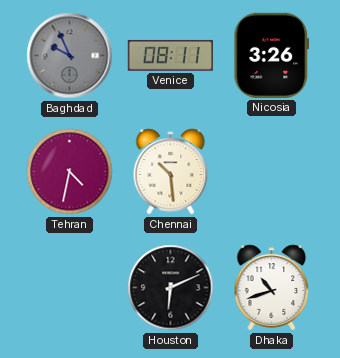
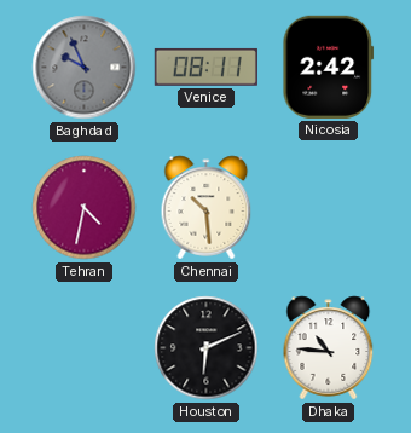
Nicosia: 3:26 -> 2:42 (329, 67)
Dhaka: 10:42 -> 10:46 (329, 348)
